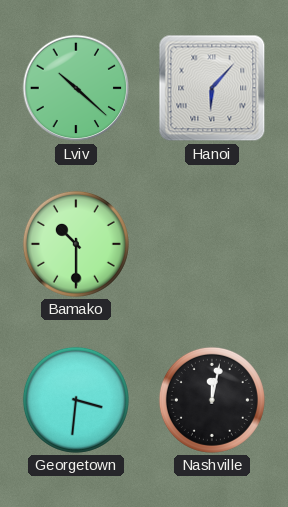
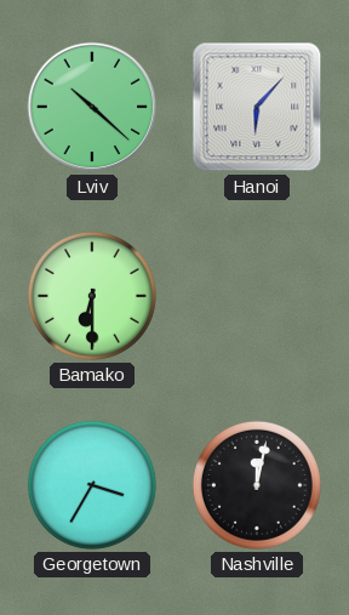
Bamako: 10:30 -> 6:30 (92, 296)
Georgetown: 3:31 -> 3:35 (92, 485)
